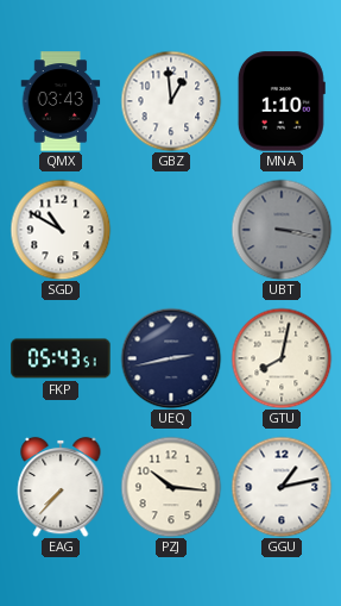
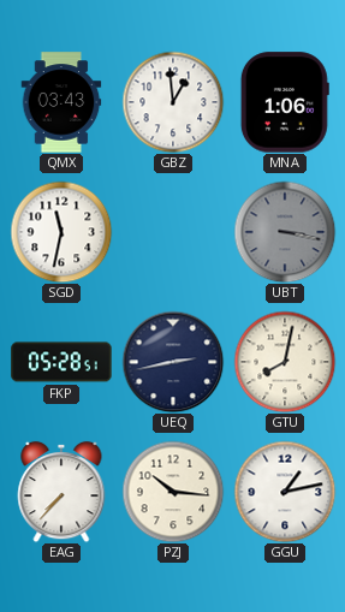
MNA: 1:10 -> 1:06 (285, 102)
SGD: 10:50 -> 11:32 (61, 232)
FKP: 05:43 -> 05:28 (61, 362)
